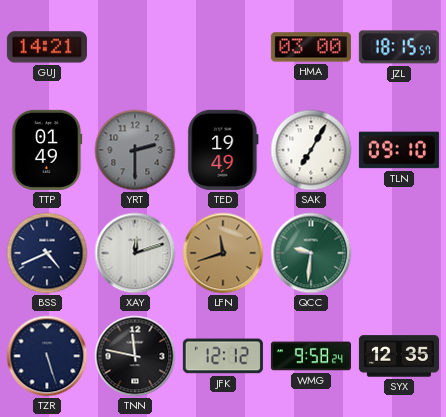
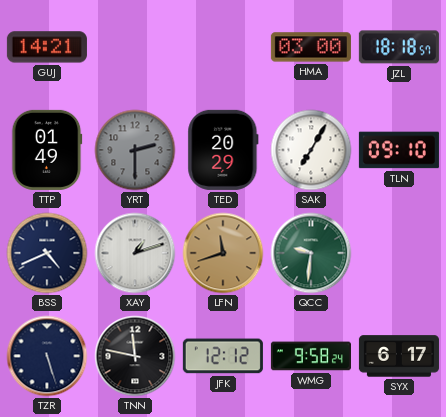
JZL: 18:15 -> 18:18 (399, 47)
TED: 19:49 -> 20:29 (223, 150)
XAY: 12:12 -> 1:12 (135, 253)
SYX: 12:35 -> 6:17 (399, 356)
